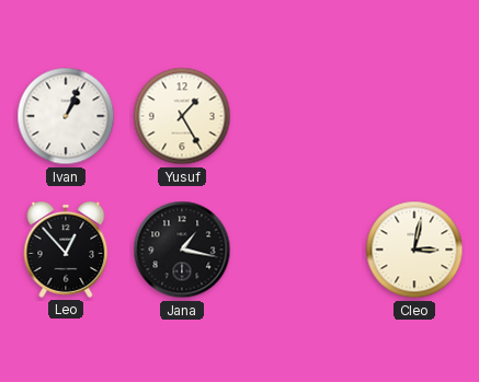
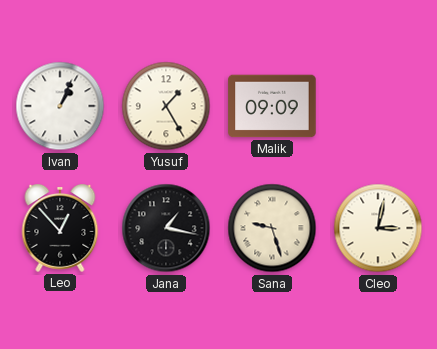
Malik: none -> 09:09 (272, 106)
Sana: none -> 9:27 (272, 228)
